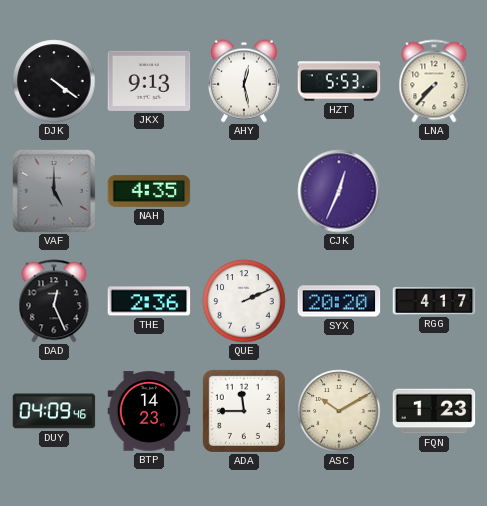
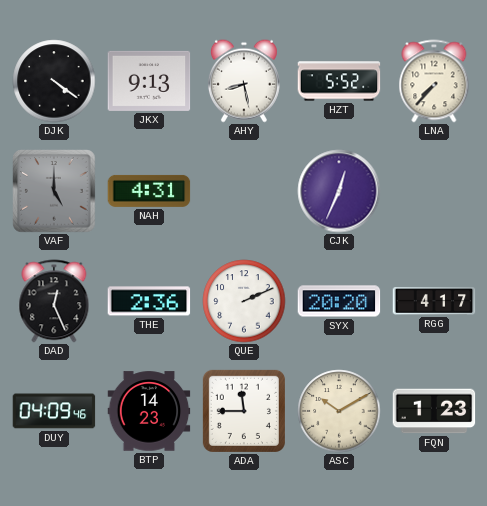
AHY: 12:28 -> 8:28 (244, 81)
HZT: 5:53 -> 5:52 (339, 81)
NAH: 4:35 -> 4:31 (149, 191)
